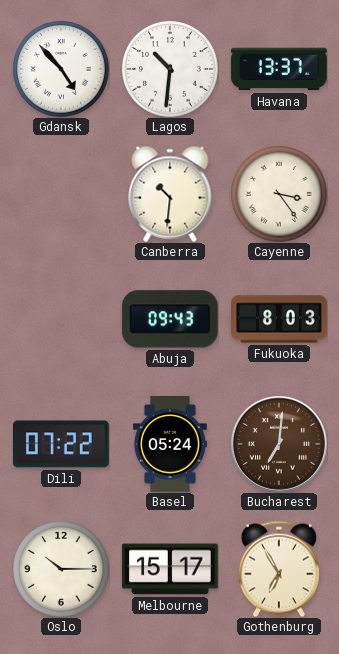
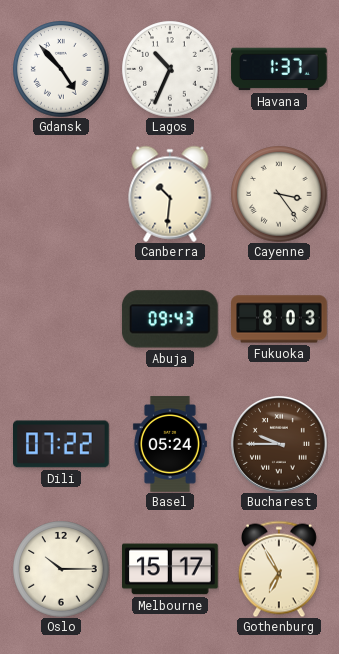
Lagos: 10:31 -> 10:34 (170, 69)
Havana: 13:37 -> 1:37 (279, 69)
Bucharest: 7:01 -> 9:45 (279, 444)
